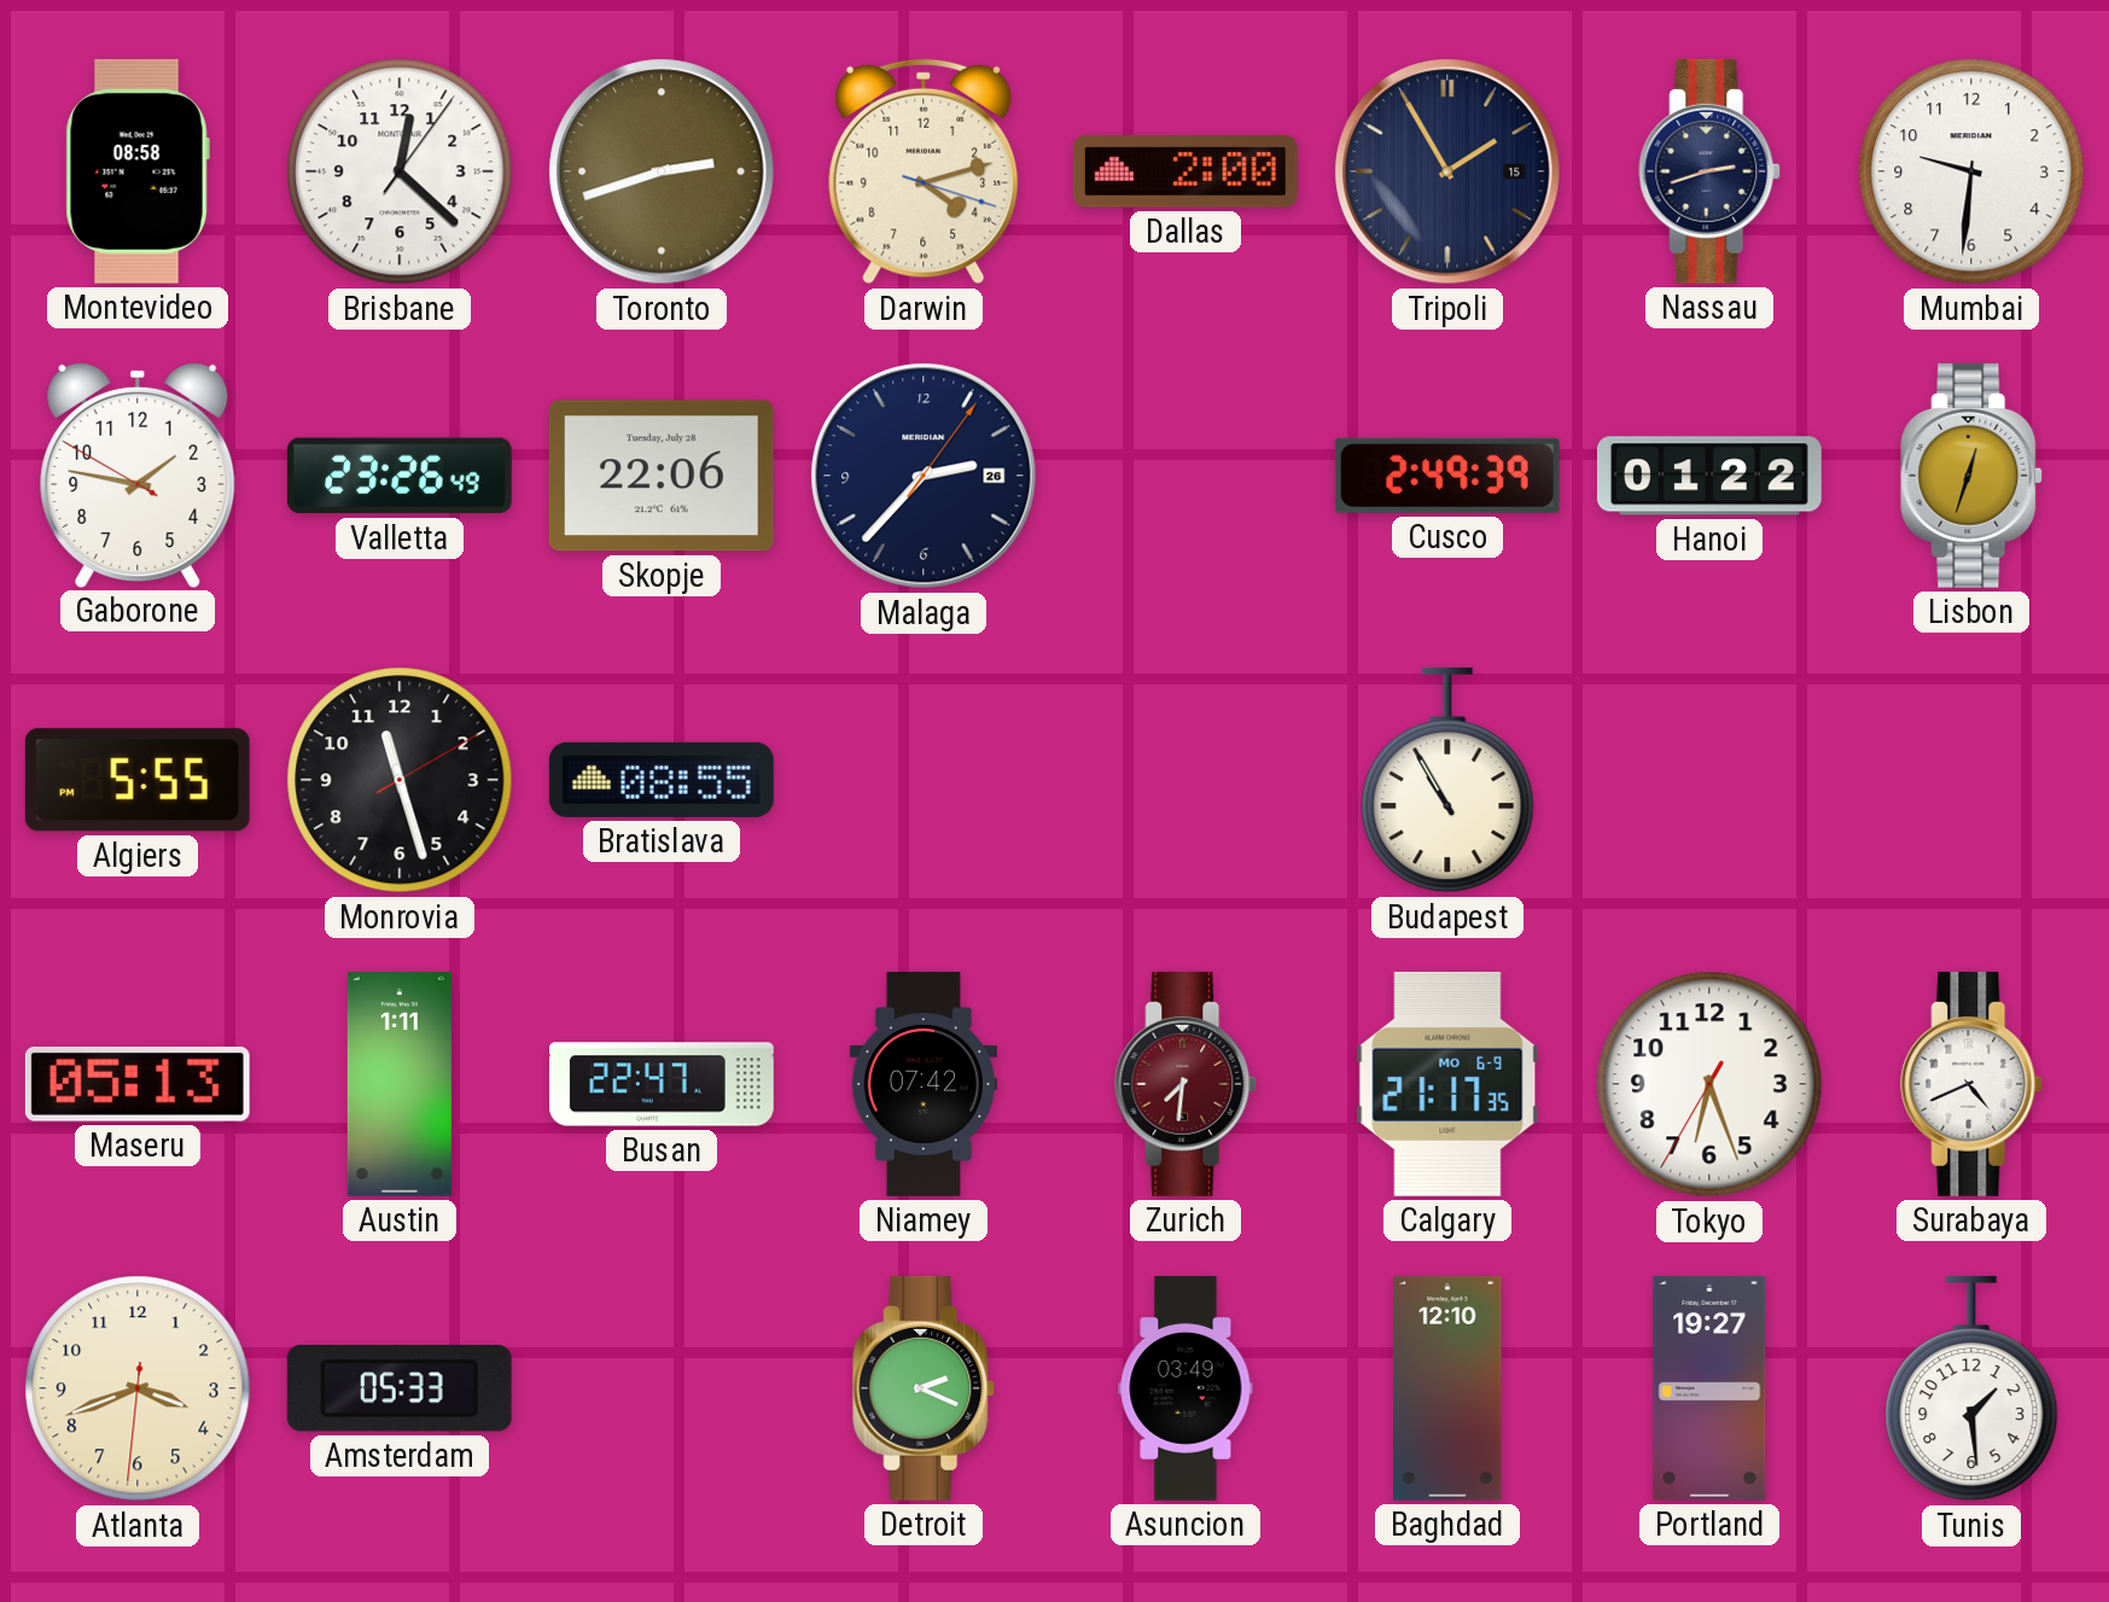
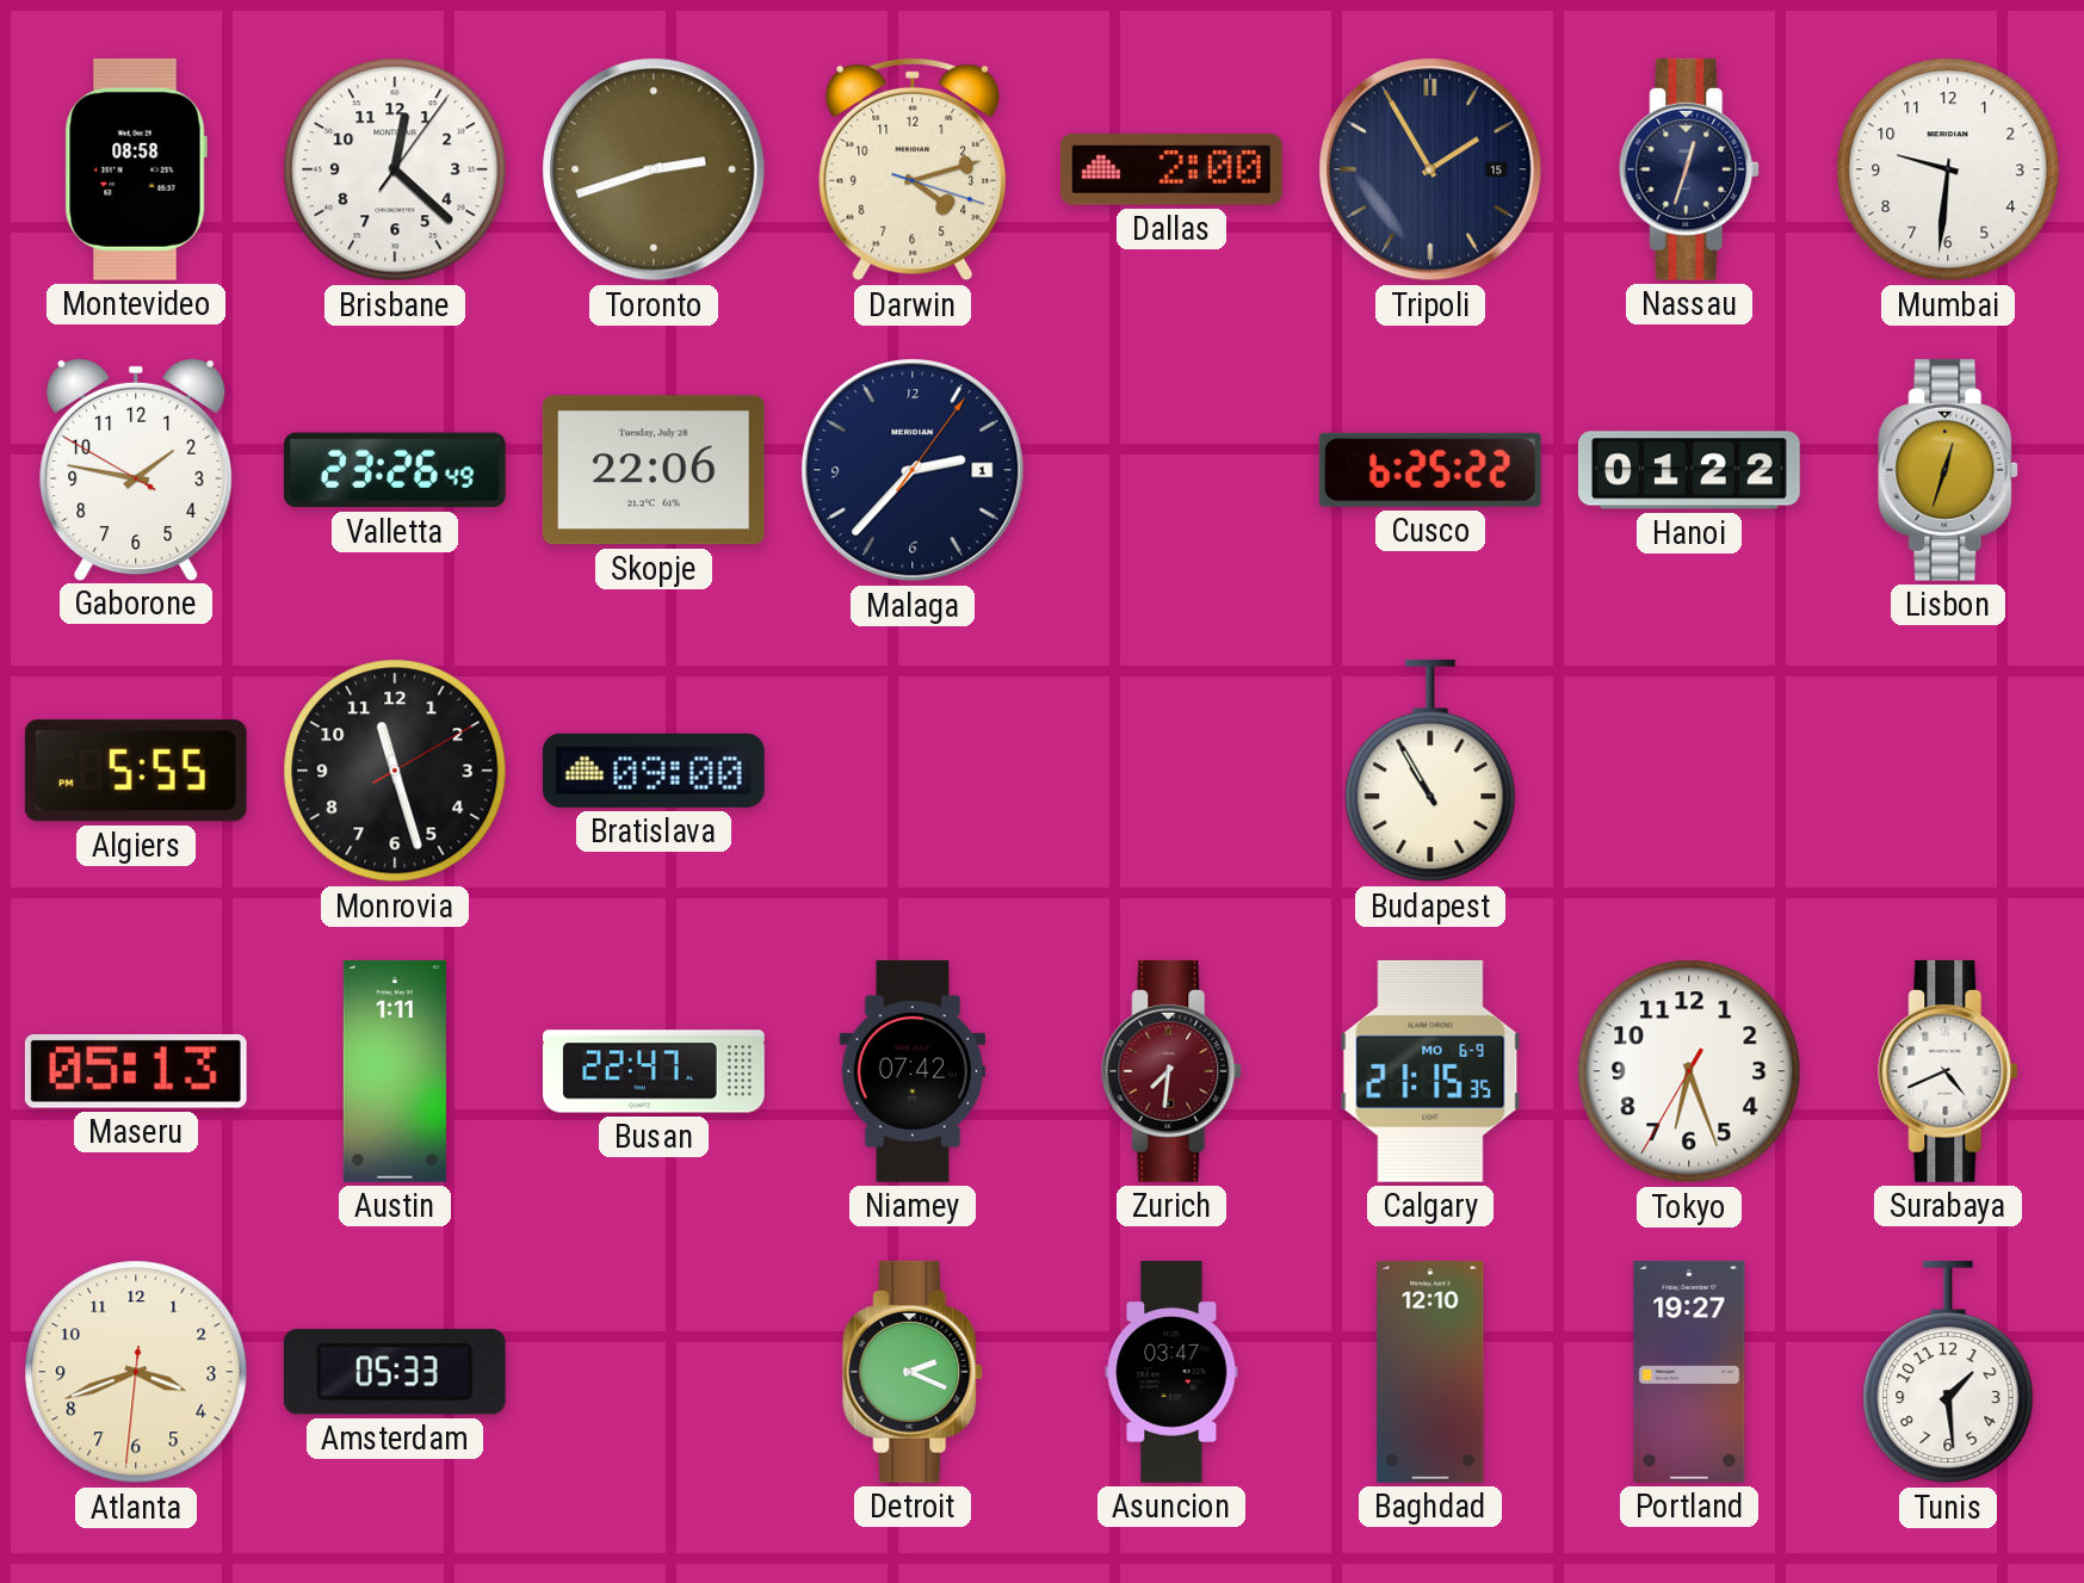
Nassau: 2:42 -> 12:33 (1690, 169)
Malaga date: 26 -> 1 (913, 470)
Cusco: 2:49 -> 6:25 (1430, 470)
Bratislava: 08:55 -> 09:00 (654, 771)
Calgary: 21:17 -> 21:15 (1430, 1071)
Asuncion: 03:49 -> 03:47 (1171, 1373)
